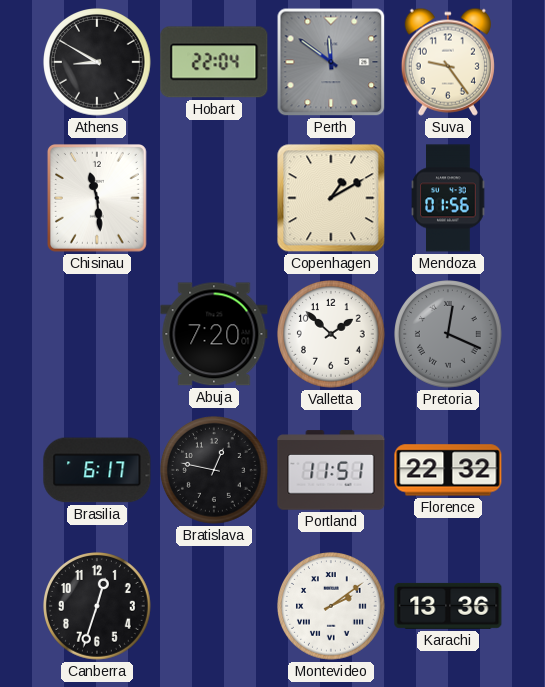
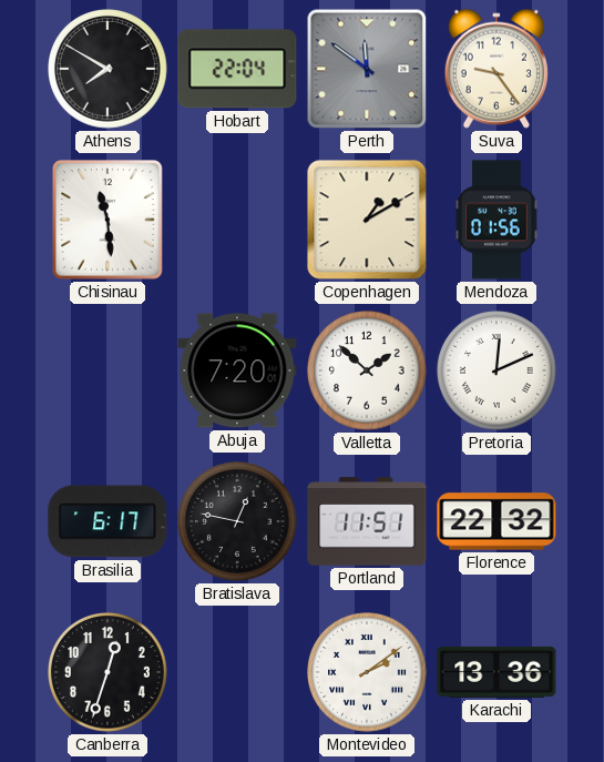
Athens: 8:50 -> 7:50 (109, 70)
Pretoria: 12:19 -> 12:11 (498, 372)
Pretoria dial: grey -> white (498, 372)
